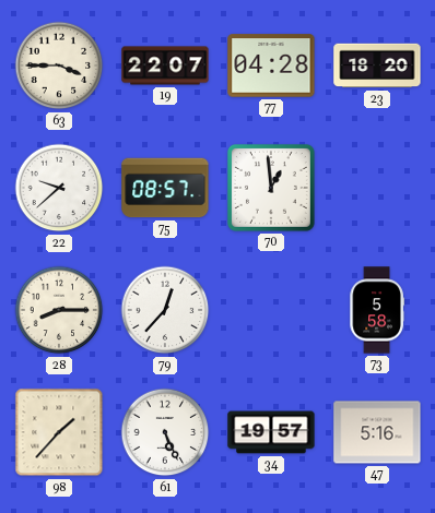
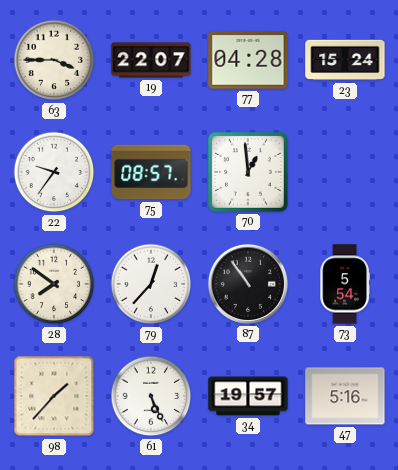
23: 18:20 -> 15:24 (345, 60)
22: 9:38 -> 9:36 (54, 172)
28: 8:15 -> 7:51 (54, 284)
87: none -> 10:54 (248, 284)
73: 5:58 -> 5:54 (345, 284)
